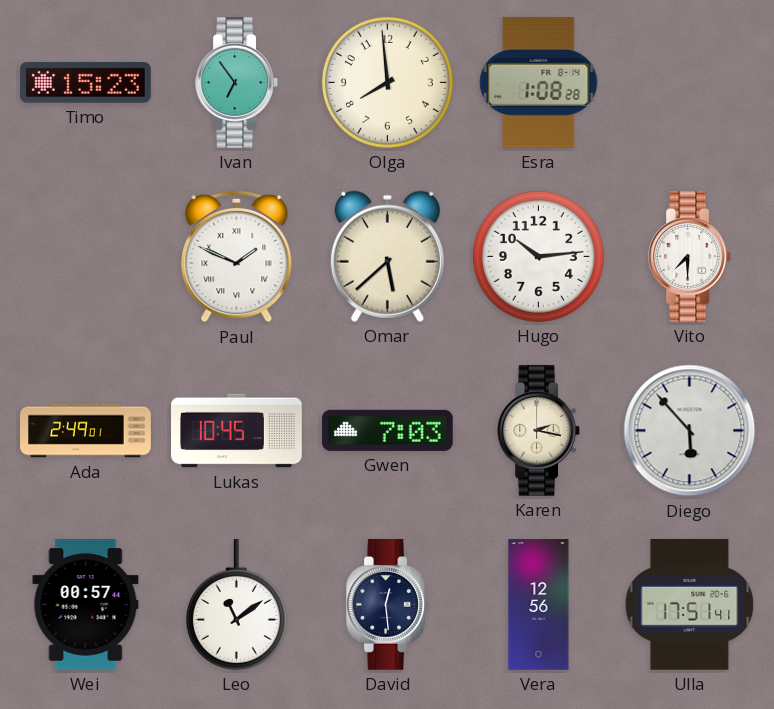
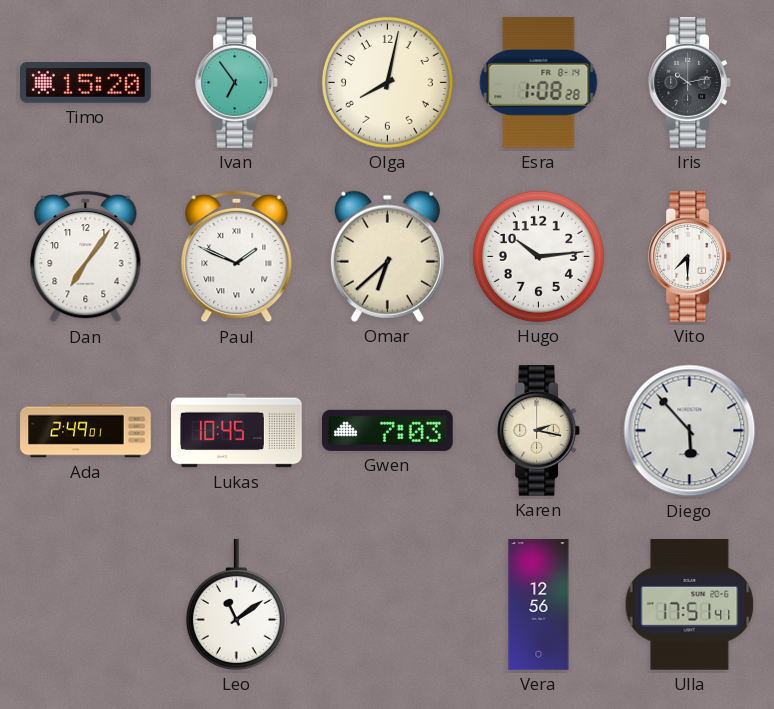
Timo: 15:23 -> 15:20 (86, 83)
Olga: 7:59 -> 8:02 (387, 82)
Iris: none -> 10:13 (689, 83)
Dan: none -> 7:06 (86, 257)
Omar: 5:38 -> 6:38 (387, 256)
Wei: 00:57 -> none (86, 605)
David: 12:29 -> none (387, 605)
